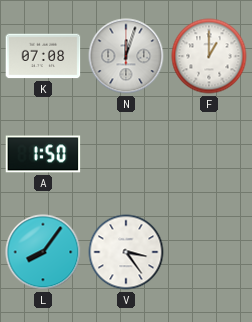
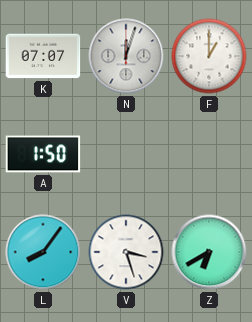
K: 07:08 -> 07:07 (43, 56)
V: 3:24 -> 3:27 (126, 252)
Z: none -> 6:40 (209, 252)
